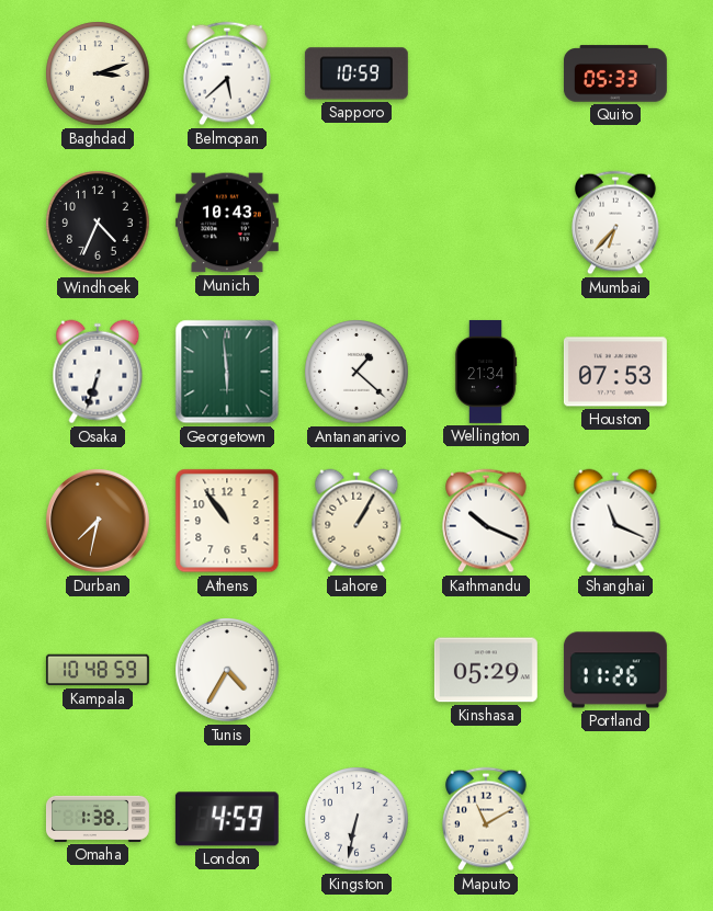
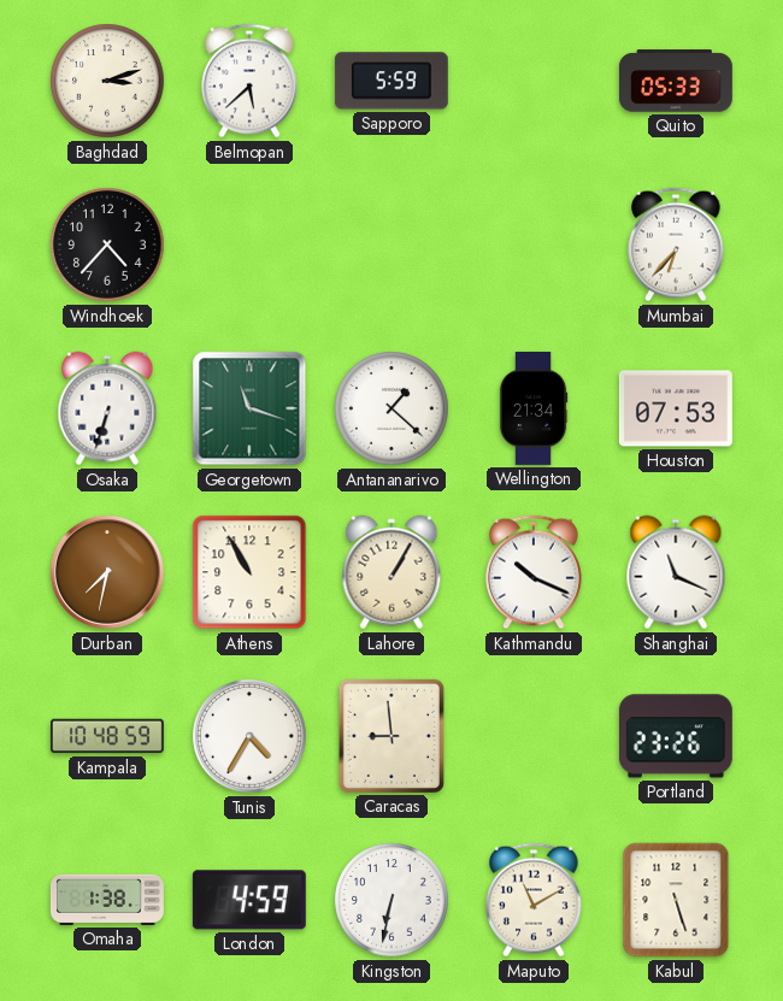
Sapporo: 10:59 -> 5:59 (391, 81)
Windhoek: 4:34 -> 4:37 (107, 245)
Munich: 10:43 -> none (227, 223)
Georgetown: 5:59 -> 11:18 (249, 408)
Athens: 10:54 -> 10:55 (249, 572)
Caracas: none -> 8:59 (391, 736)
Kinshasa: 05:29 -> none (486, 670)
Portland: 11:26 -> 23:26 (676, 736)
Kabul: none -> 5:27 (676, 900)
